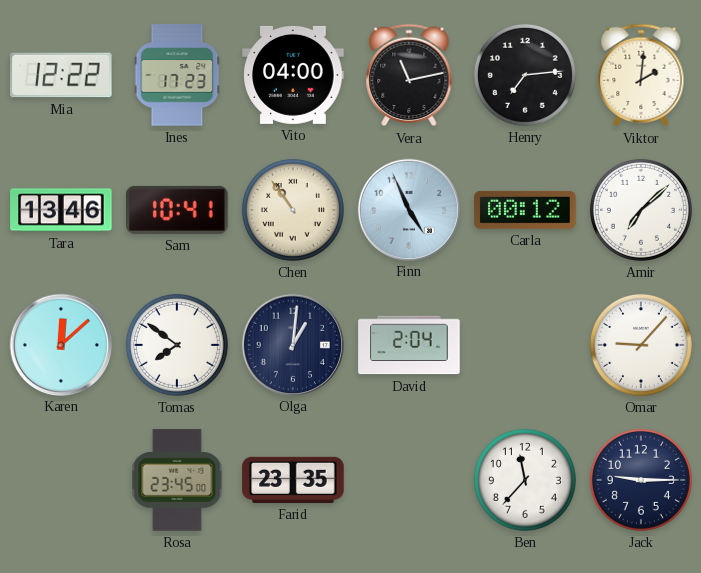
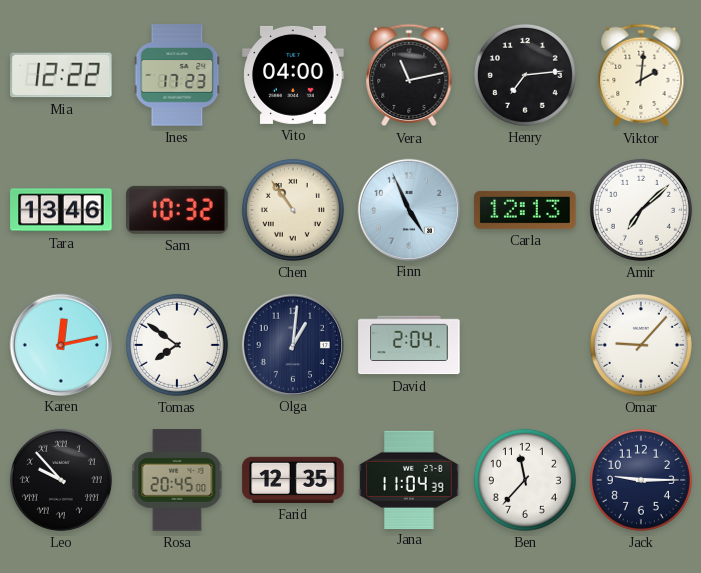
Sam: 10:41 -> 10:32 (177, 210)
Carla: 00:12 -> 12:13 (525, 210)
Karen: 12:08 -> 12:13 (60, 344)
Leo: none -> 9:53 (61, 480)
Rosa: 23:45 -> 20:45 (177, 480)
Farid: 23:35 -> 12:35 (293, 480)
Jana: none -> 11:04 (409, 479)
